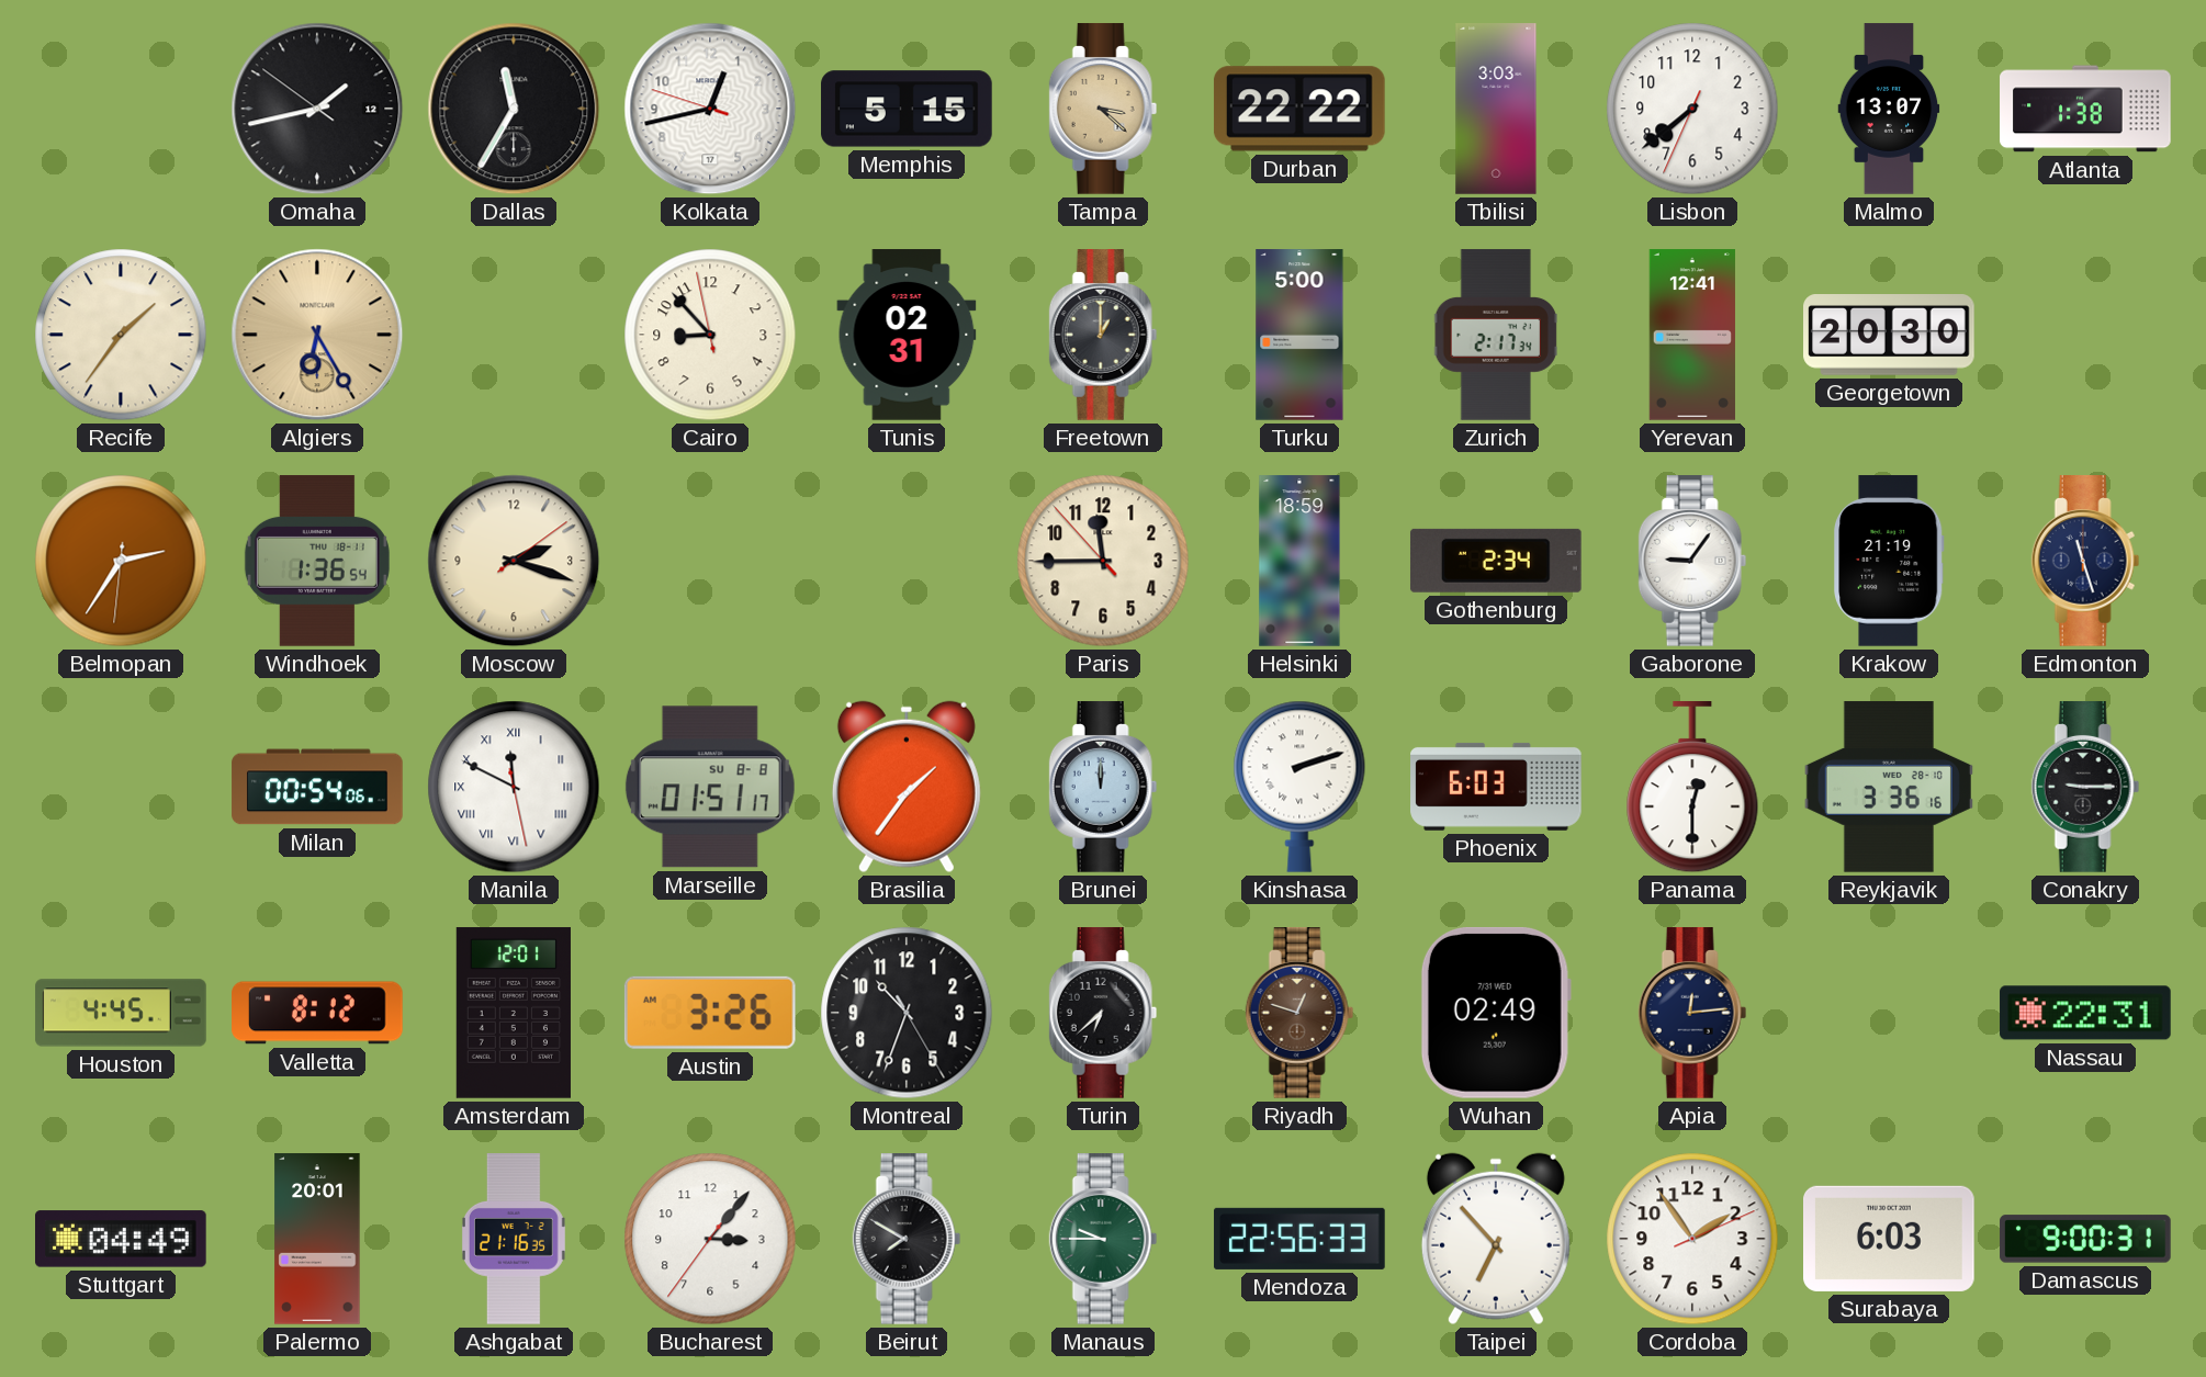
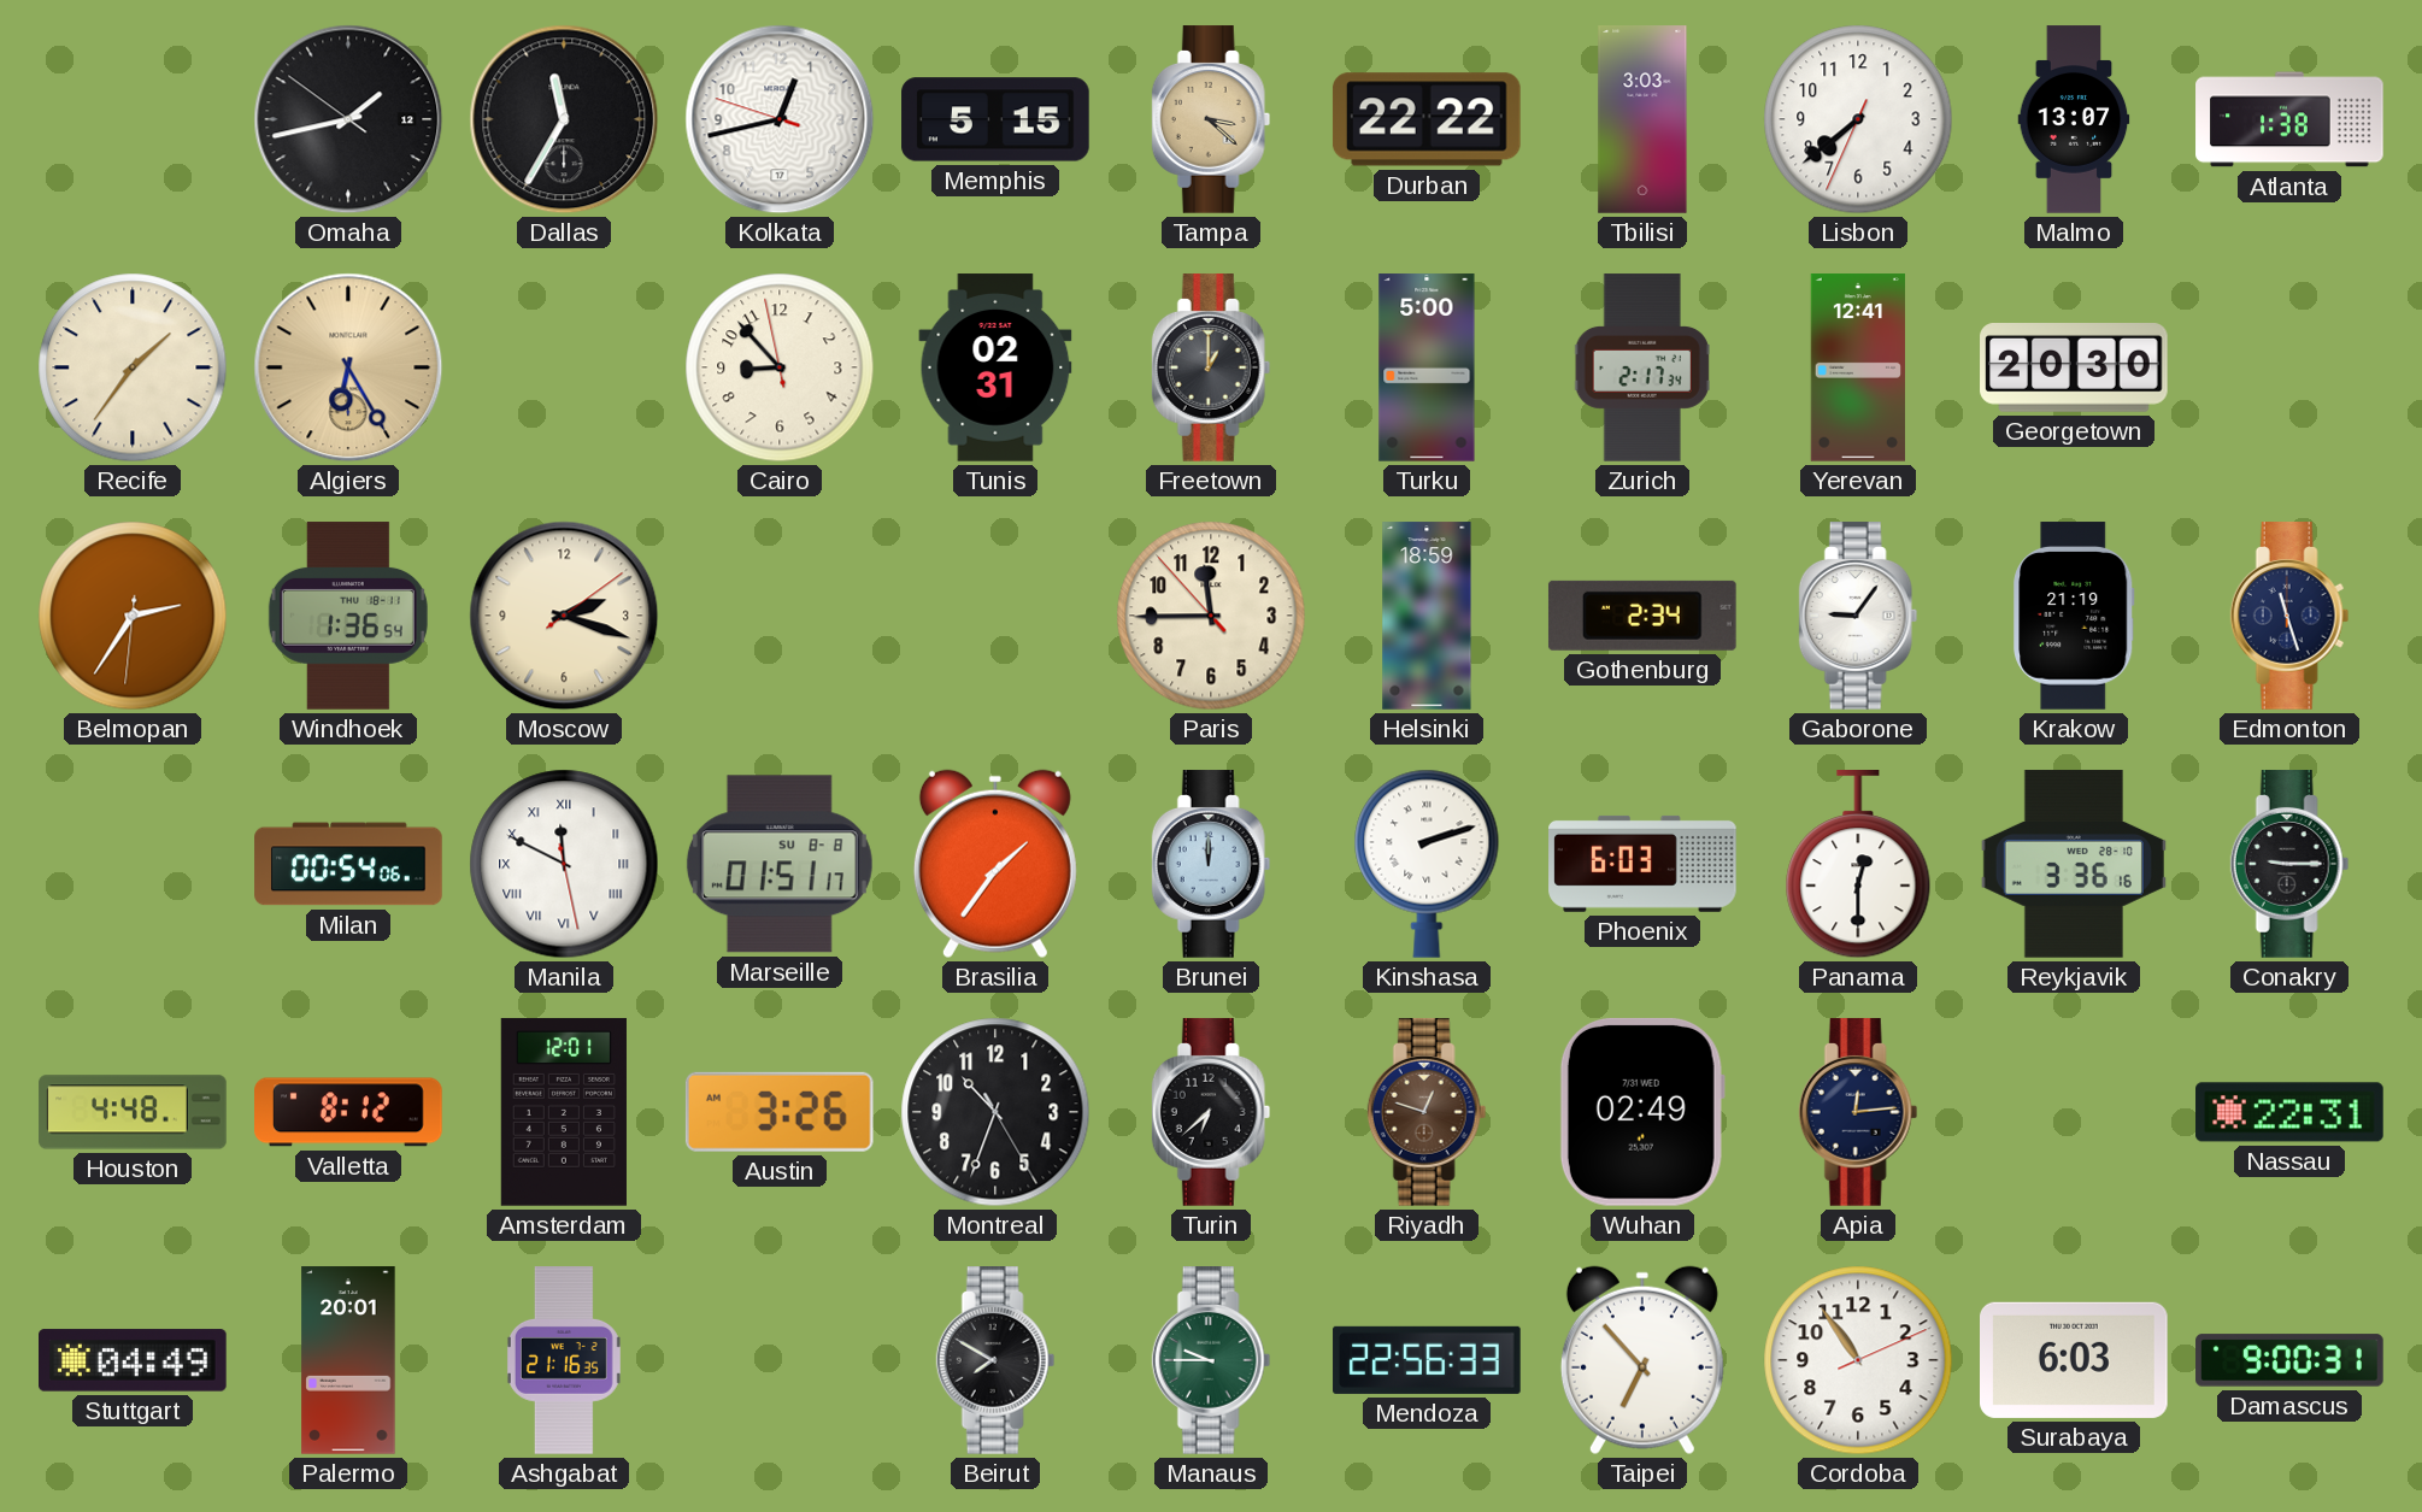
Houston: 4:45 -> 4:48 (133, 1112)
Bucharest: 3:06 -> none (710, 1239)
Cordoba: 1:54 -> 10:54 (1858, 1360)
